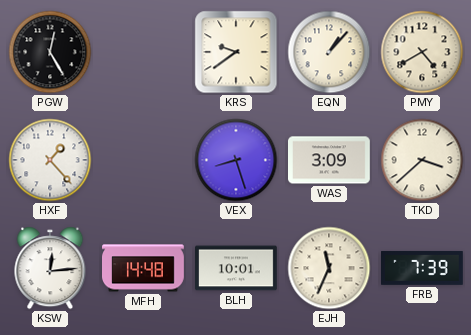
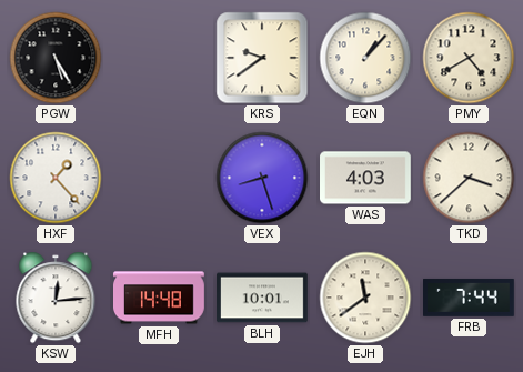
PGW: 12:25 -> 5:25 (56, 58)
WAS: 3:09 -> 4:03 (366, 178)
EJH: 11:34 -> 11:39 (365, 298)
FRB: 7:39 -> 7:44 (470, 298)
